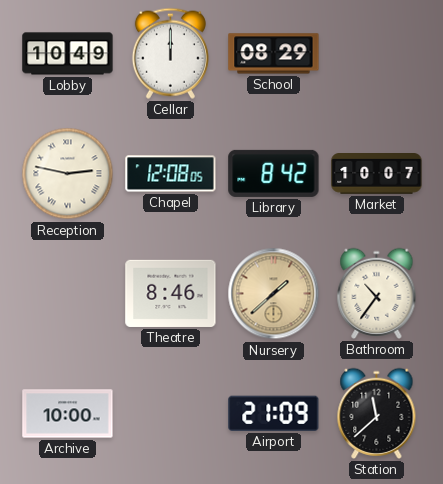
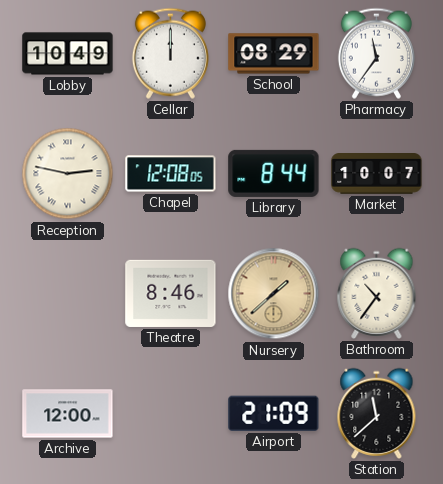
Pharmacy: none -> 11:36 (376, 53)
Library: 8:42 -> 8:44 (274, 173)
Archive: 10:00 -> 12:00 (68, 414)
